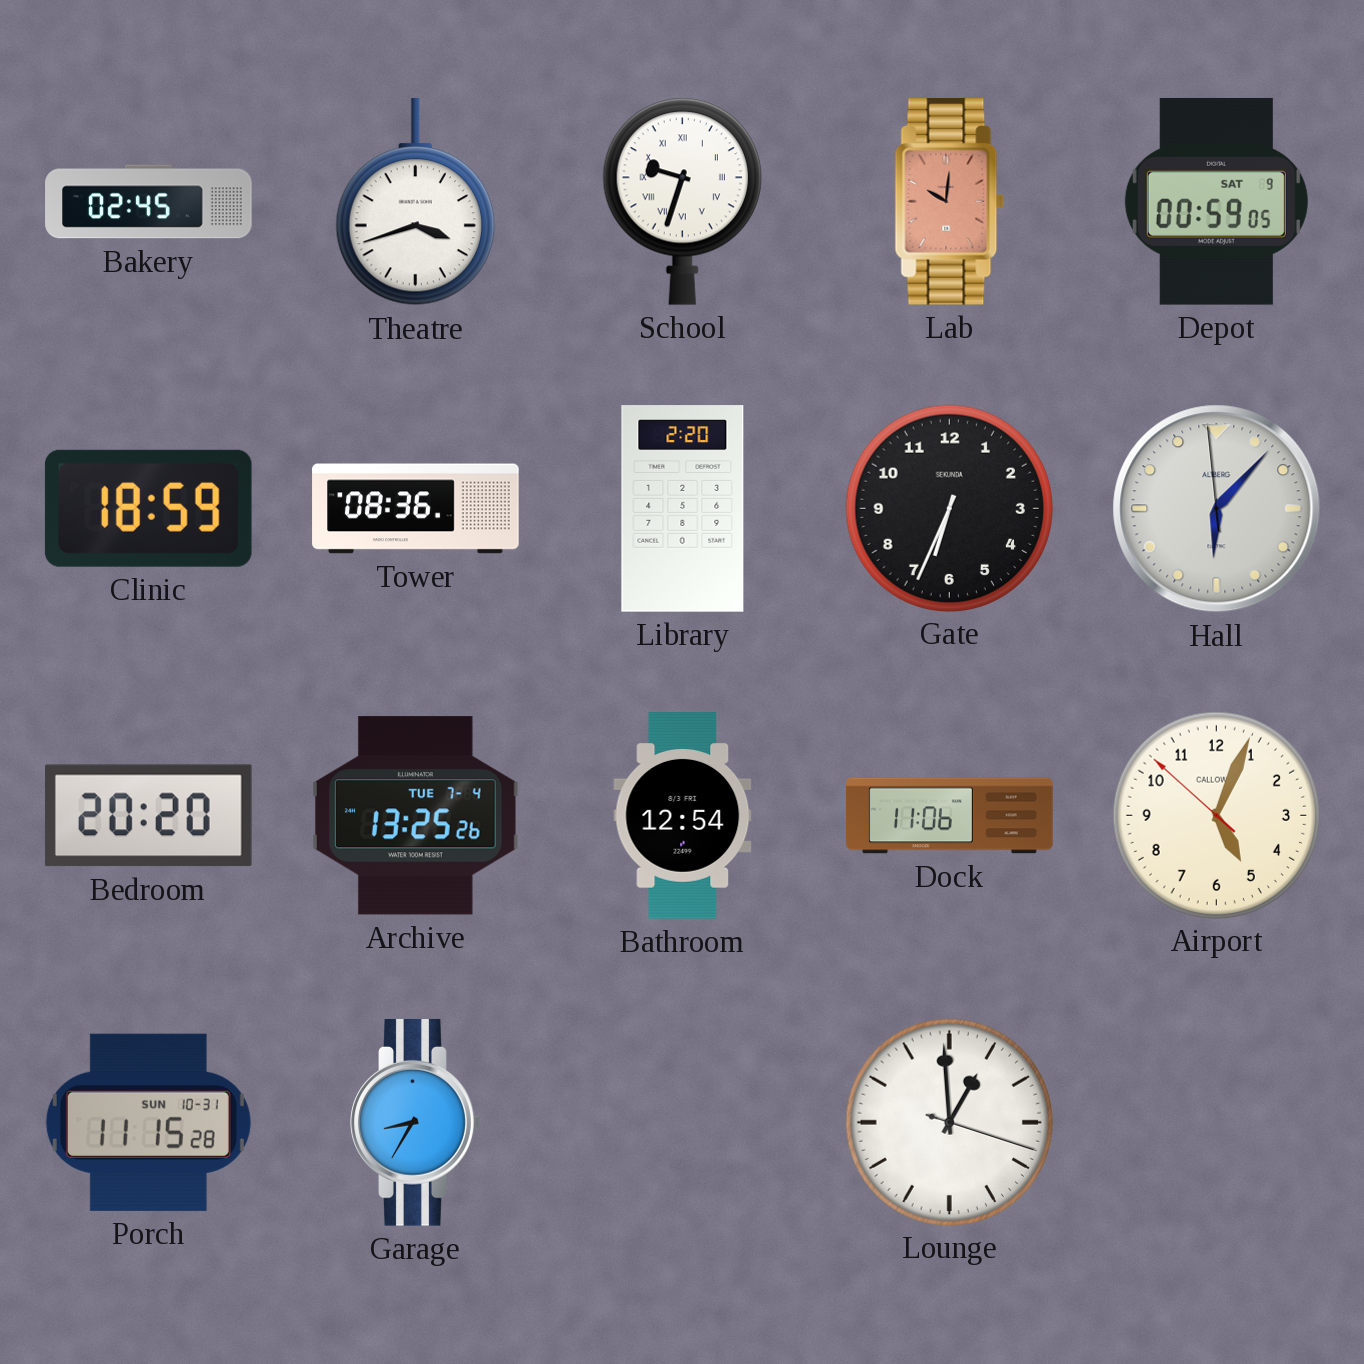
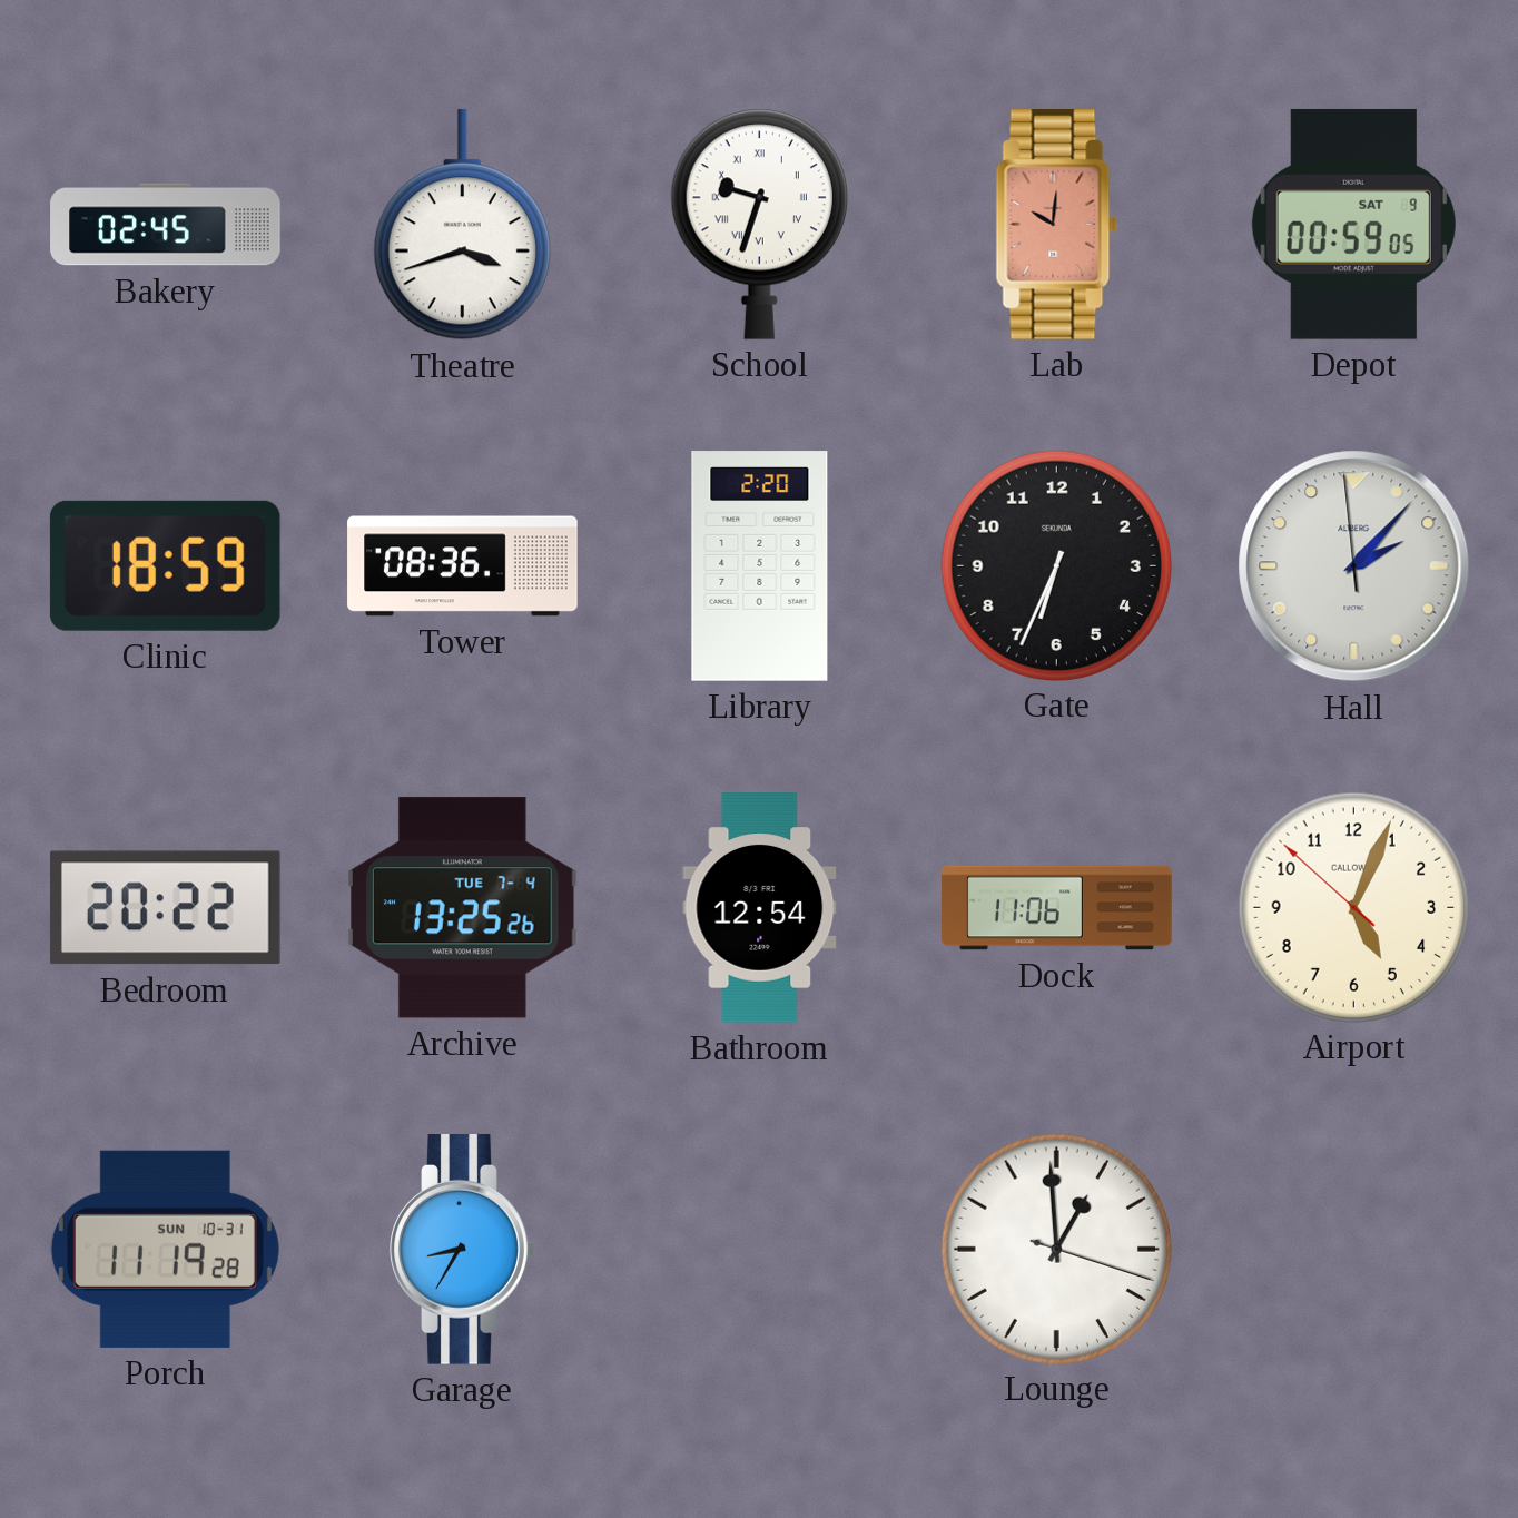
Hall: 6:06 -> 2:06 (1354, 566)
Bedroom: 20:20 -> 20:22 (165, 908)
Porch: 11:15 -> 11:19 (165, 1249)
